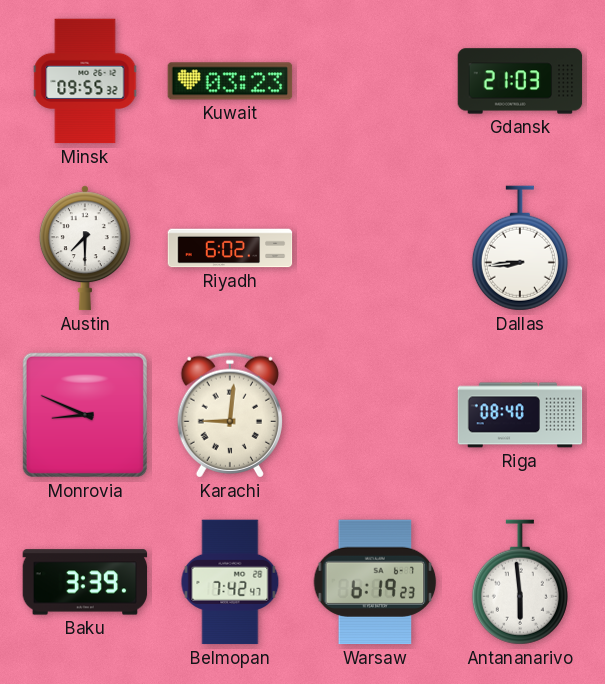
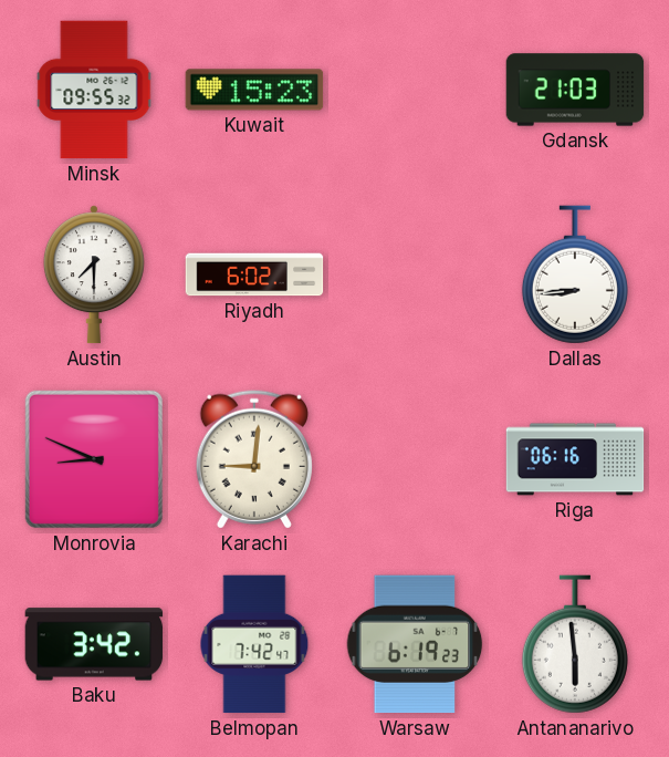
Kuwait: 03:23 -> 15:23 (254, 90)
Riga: 08:40 -> 06:16 (575, 459)
Baku: 3:39 -> 3:42 (94, 644)
